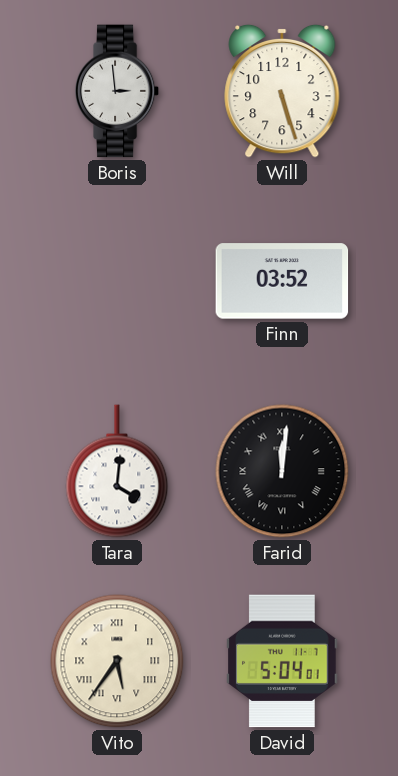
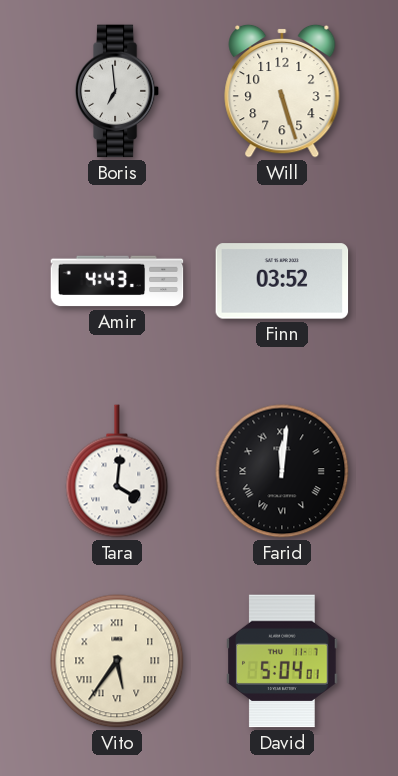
Boris: 2:59 -> 6:59 (117, 91)
Amir: none -> 4:43 (117, 281)
